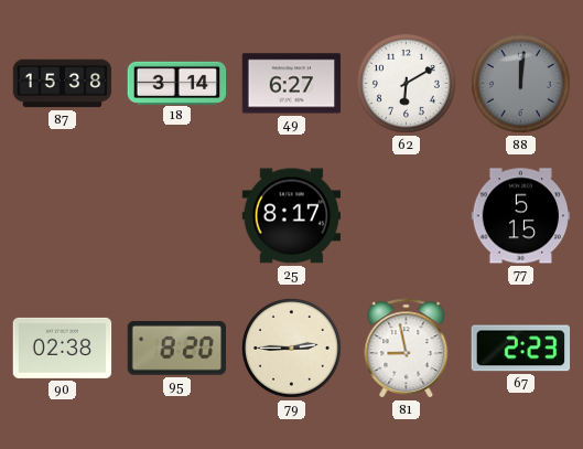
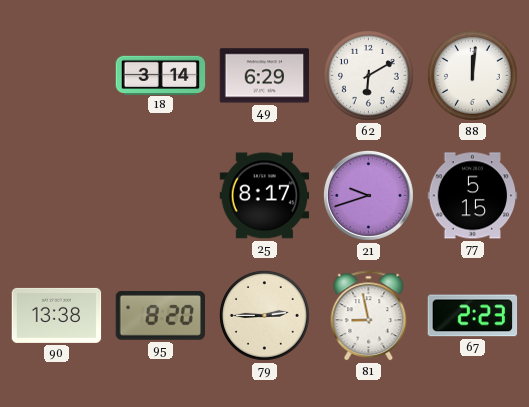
87: 15:38 -> none (63, 84)
49: 6:27 -> 6:29 (265, 76)
88 dial: grey -> white (472, 75)
21: none -> 9:42 (368, 195)
90: 02:38 -> 13:38 (57, 315)
